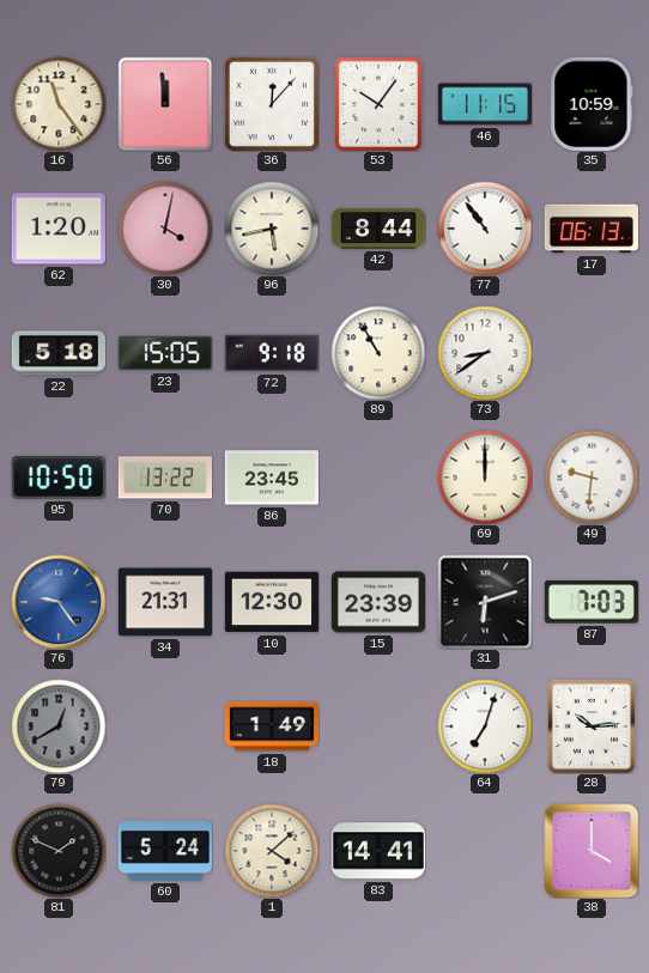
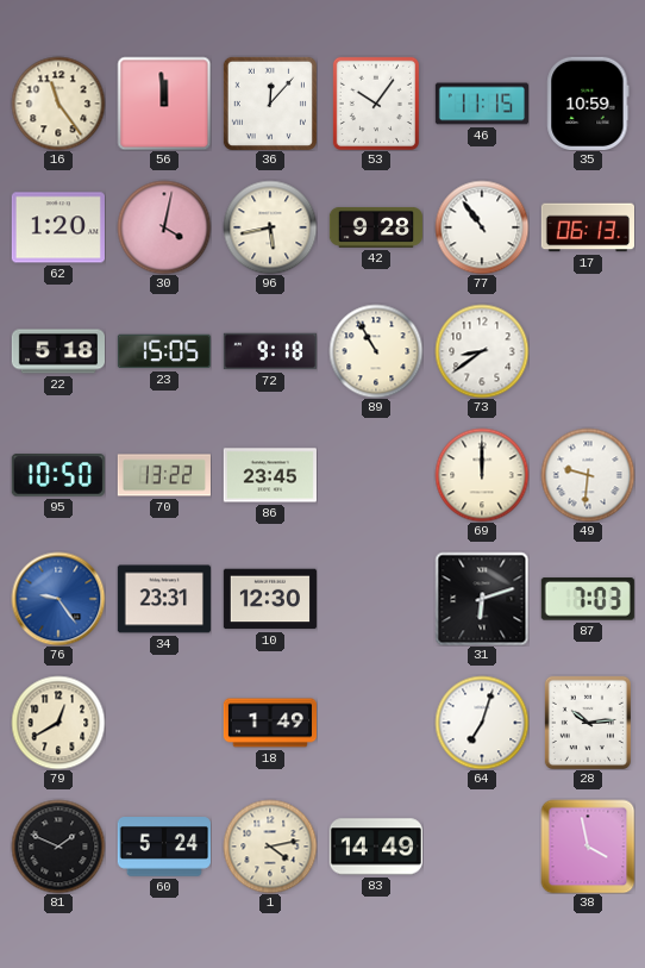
42: 8:44 -> 9:28 (375, 227)
34: 21:31 -> 23:31 (164, 599)
15: 23:39 -> none (377, 602)
79 dial: grey -> cream (58, 723)
1: 4:08 -> 4:13 (270, 847)
83: 14:41 -> 14:49 (376, 847)
38: 4:00 -> 3:58 (588, 847)
